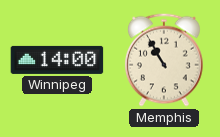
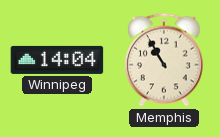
Winnipeg: 14:00 -> 14:04 (57, 60)
